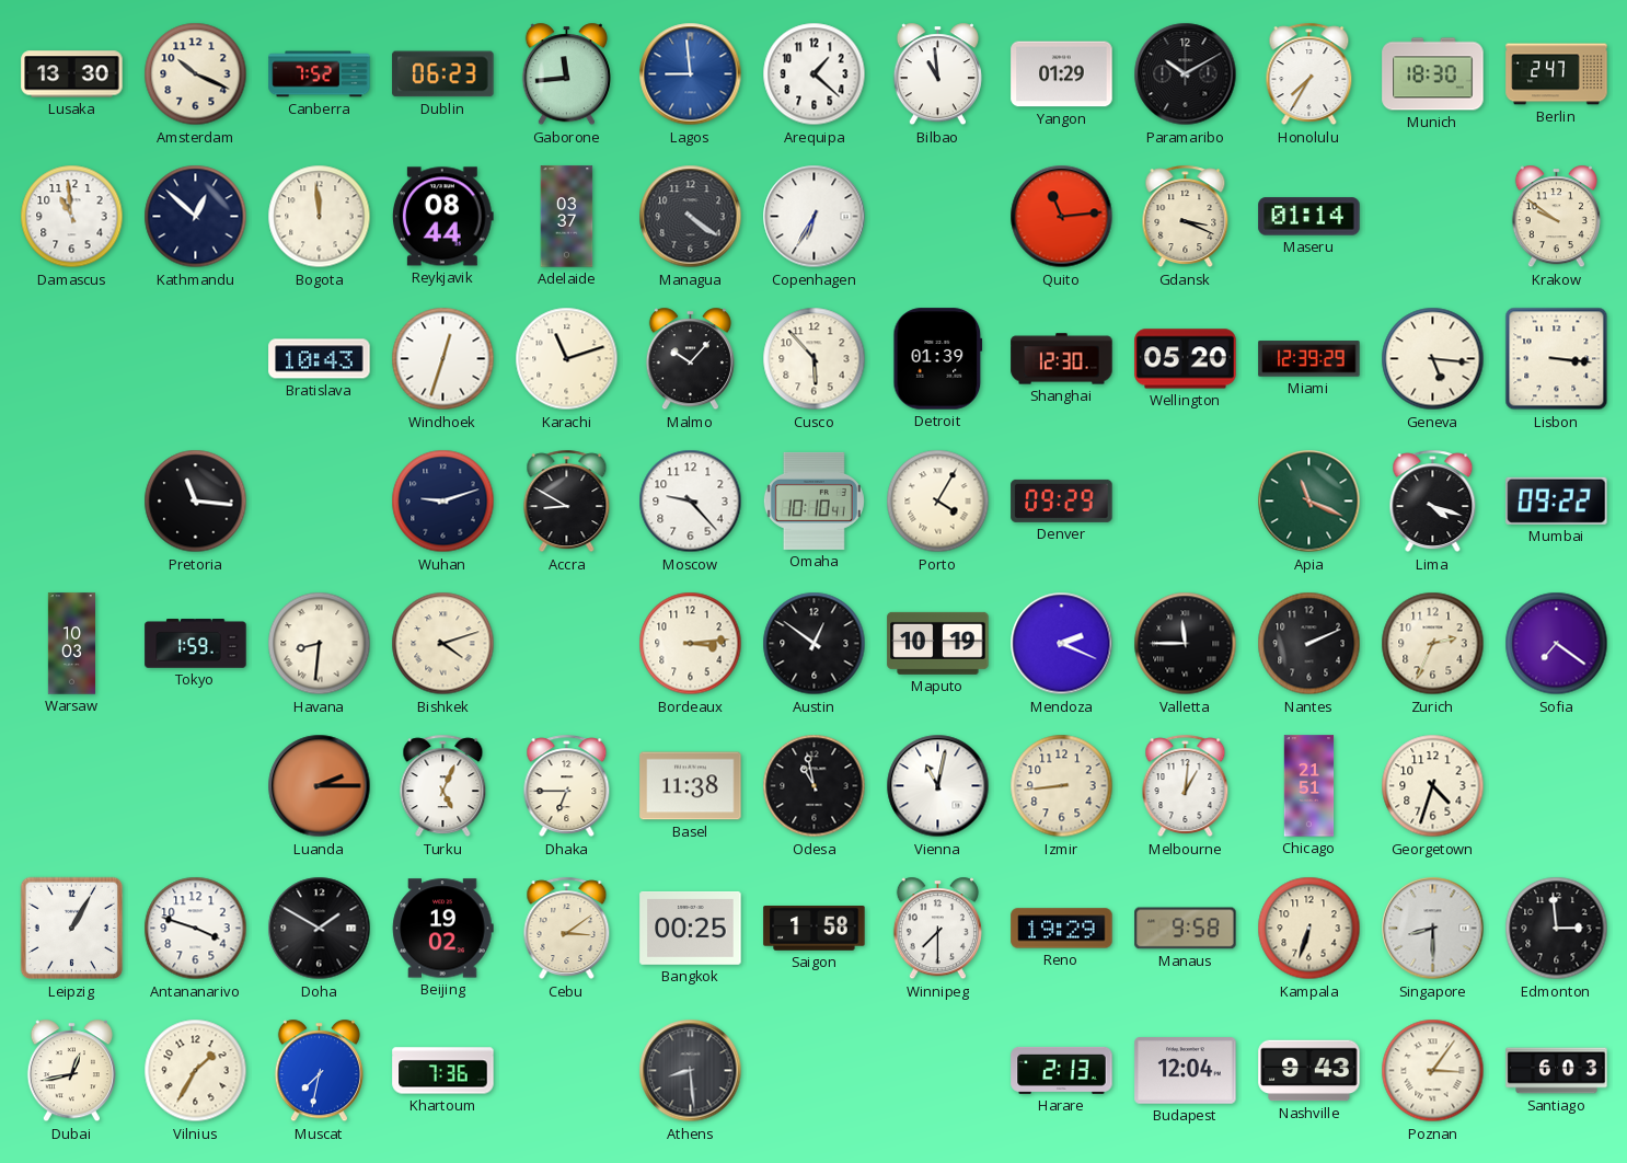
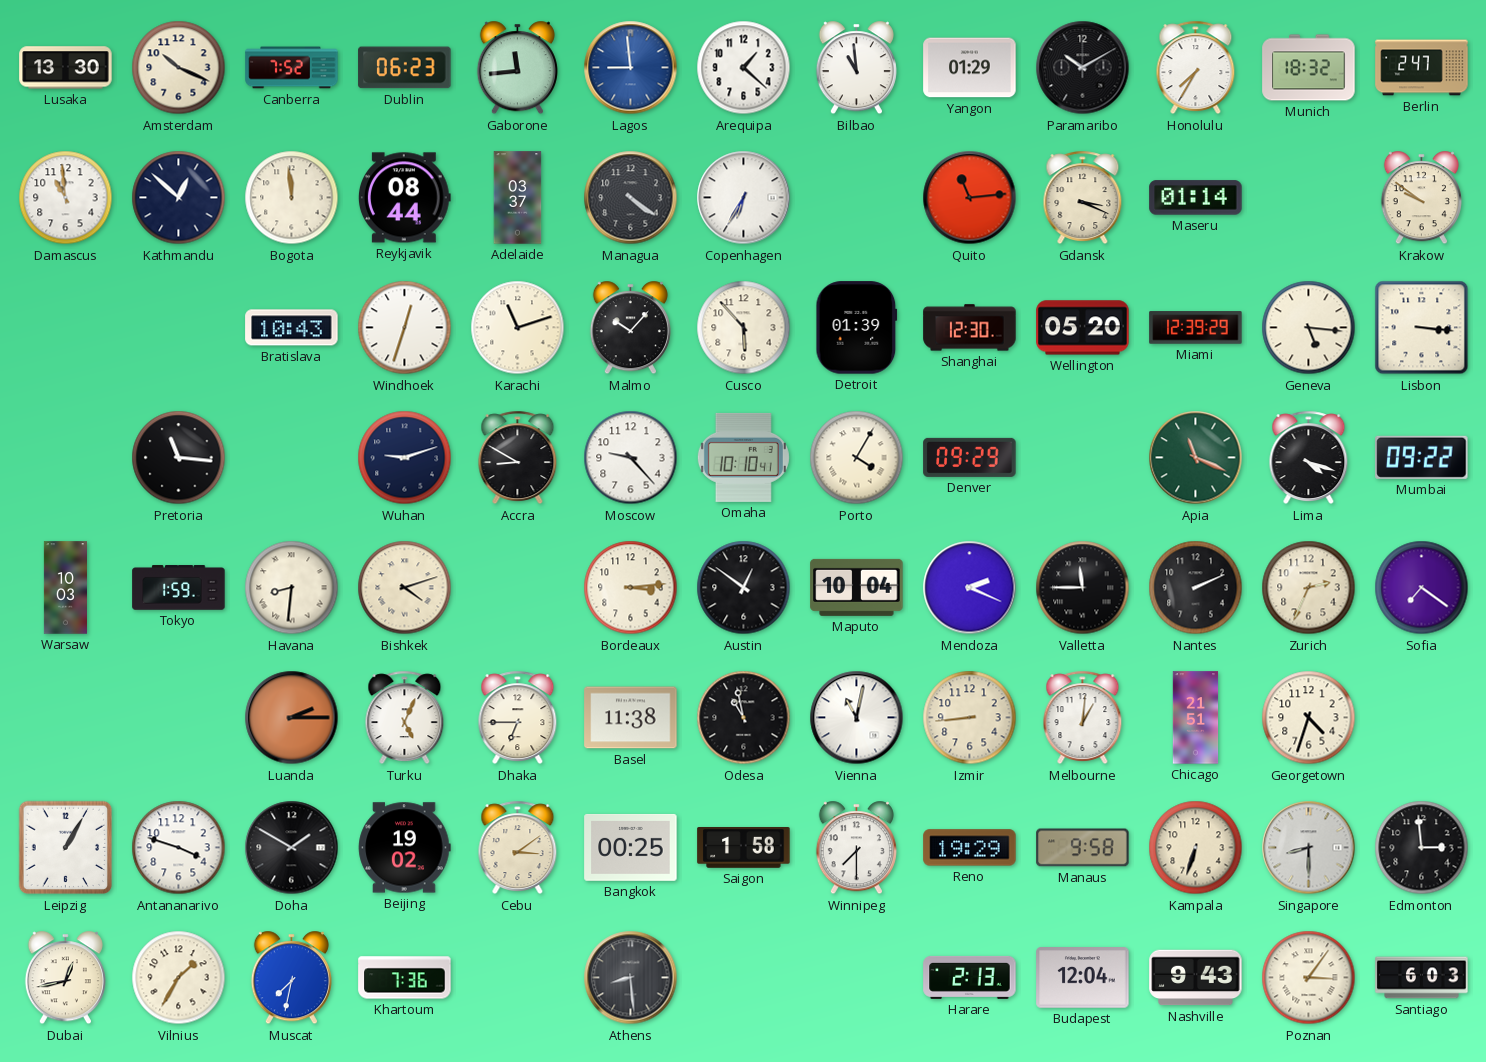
Munich: 18:30 -> 18:32 (1309, 68)
Maputo: 10:19 -> 10:04 (857, 587)
